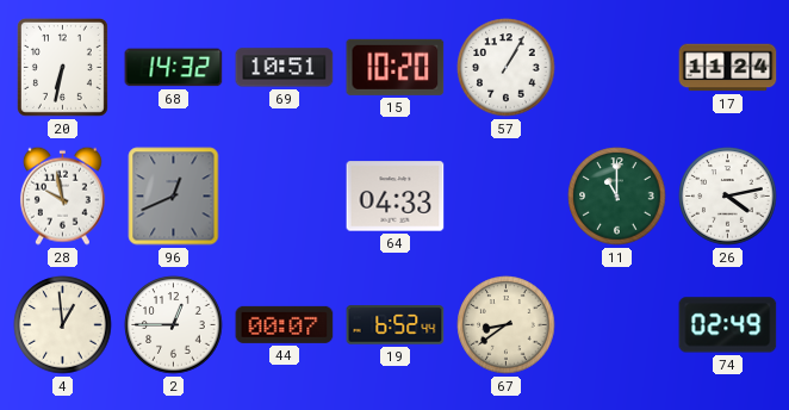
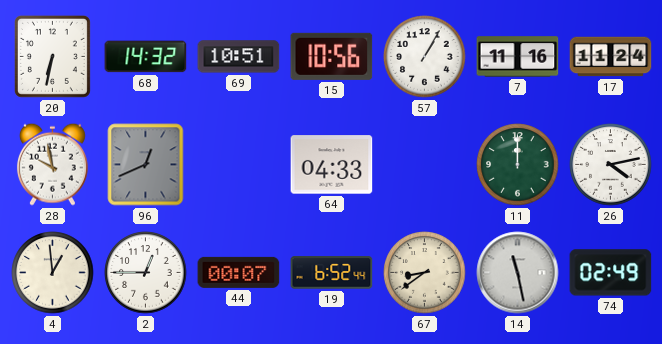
15: 10:20 -> 10:56 (332, 56)
7: none -> 11:16 (518, 57)
11: 11:00 -> 12:00 (518, 165)
14: none -> 11:28 (518, 273)
